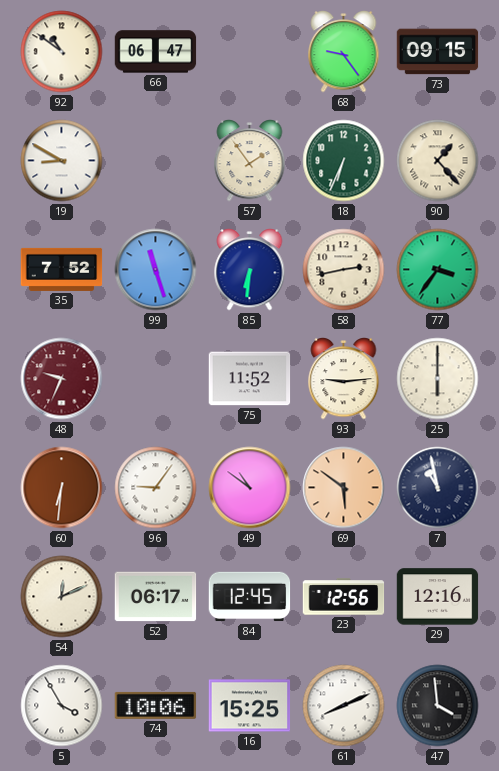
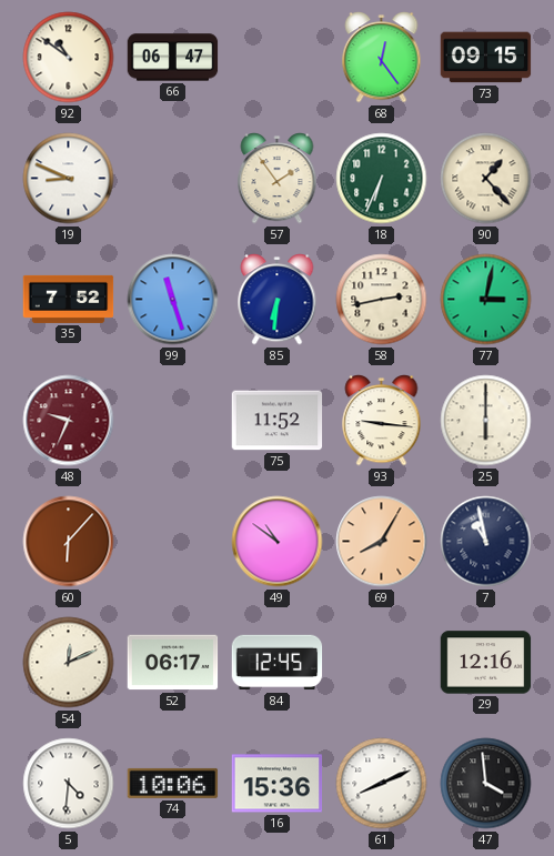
68: 9:24 -> 12:24 (382, 58)
19: 8:50 -> 8:49 (69, 179)
77: 3:36 -> 3:02 (486, 300)
93: 9:14 -> 9:16 (382, 421)
60: 6:31 -> 6:07 (69, 542)
96: 9:06 -> none (156, 488)
69: 5:51 -> 8:05 (382, 542)
23: 12:56 -> none (344, 597)
5: 3:55 -> 4:31 (69, 784)
16: 15:25 -> 15:36 (278, 784)
